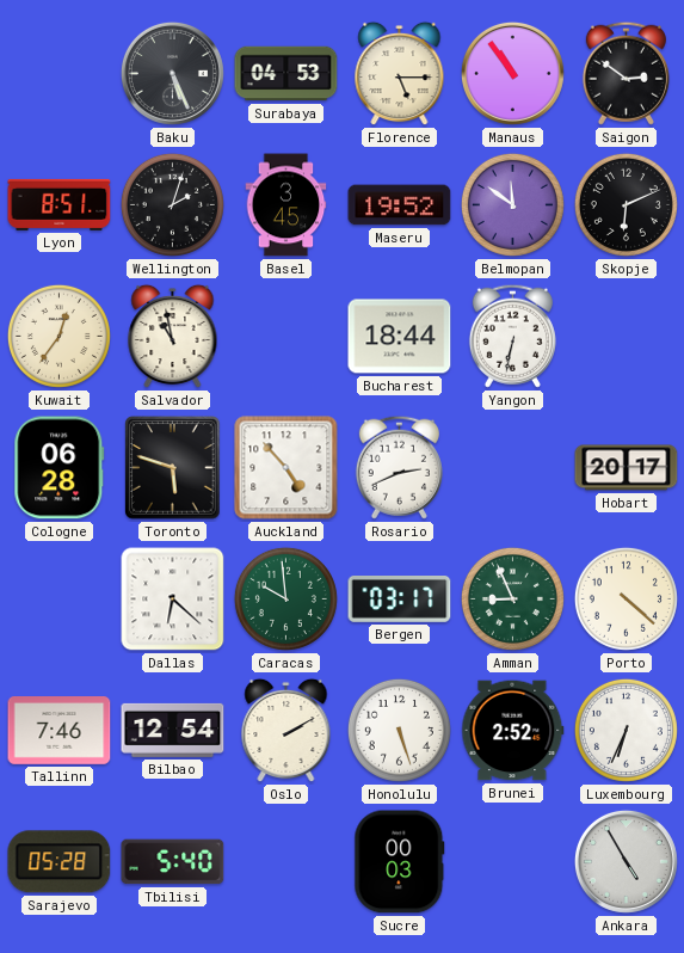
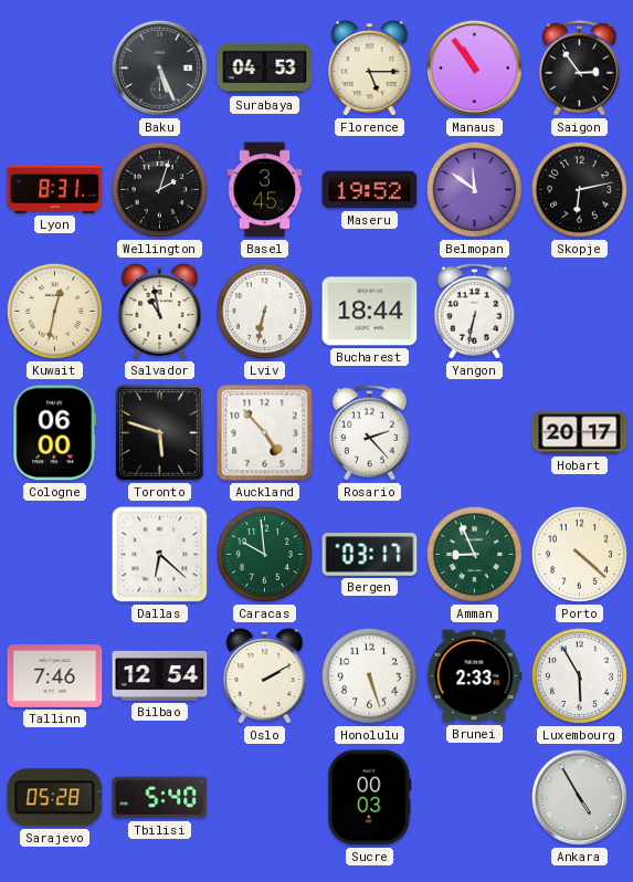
Saigon: 2:51 -> 2:54 (579, 67)
Lyon: 8:51 -> 8:31 (55, 189)
Skopje: 6:11 -> 6:13 (579, 189)
Kuwait: 12:36 -> 12:32 (54, 311)
Lviv: none -> 6:32 (264, 311)
Cologne: 06:28 -> 06:00 (55, 433)
Rosario: 2:41 -> 2:23 (369, 432)
Brunei: 2:52 -> 2:33 (475, 676)
Luxembourg: 6:34 -> 5:55 (579, 675)
